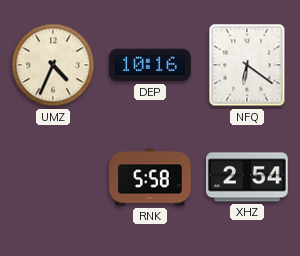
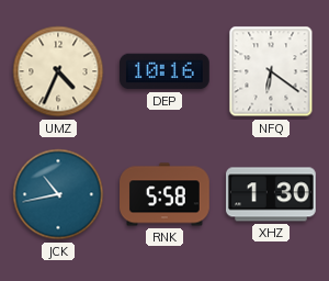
JCK: none -> 10:43 (58, 194)
XHZ: 2:54 -> 1:30 (272, 194)
